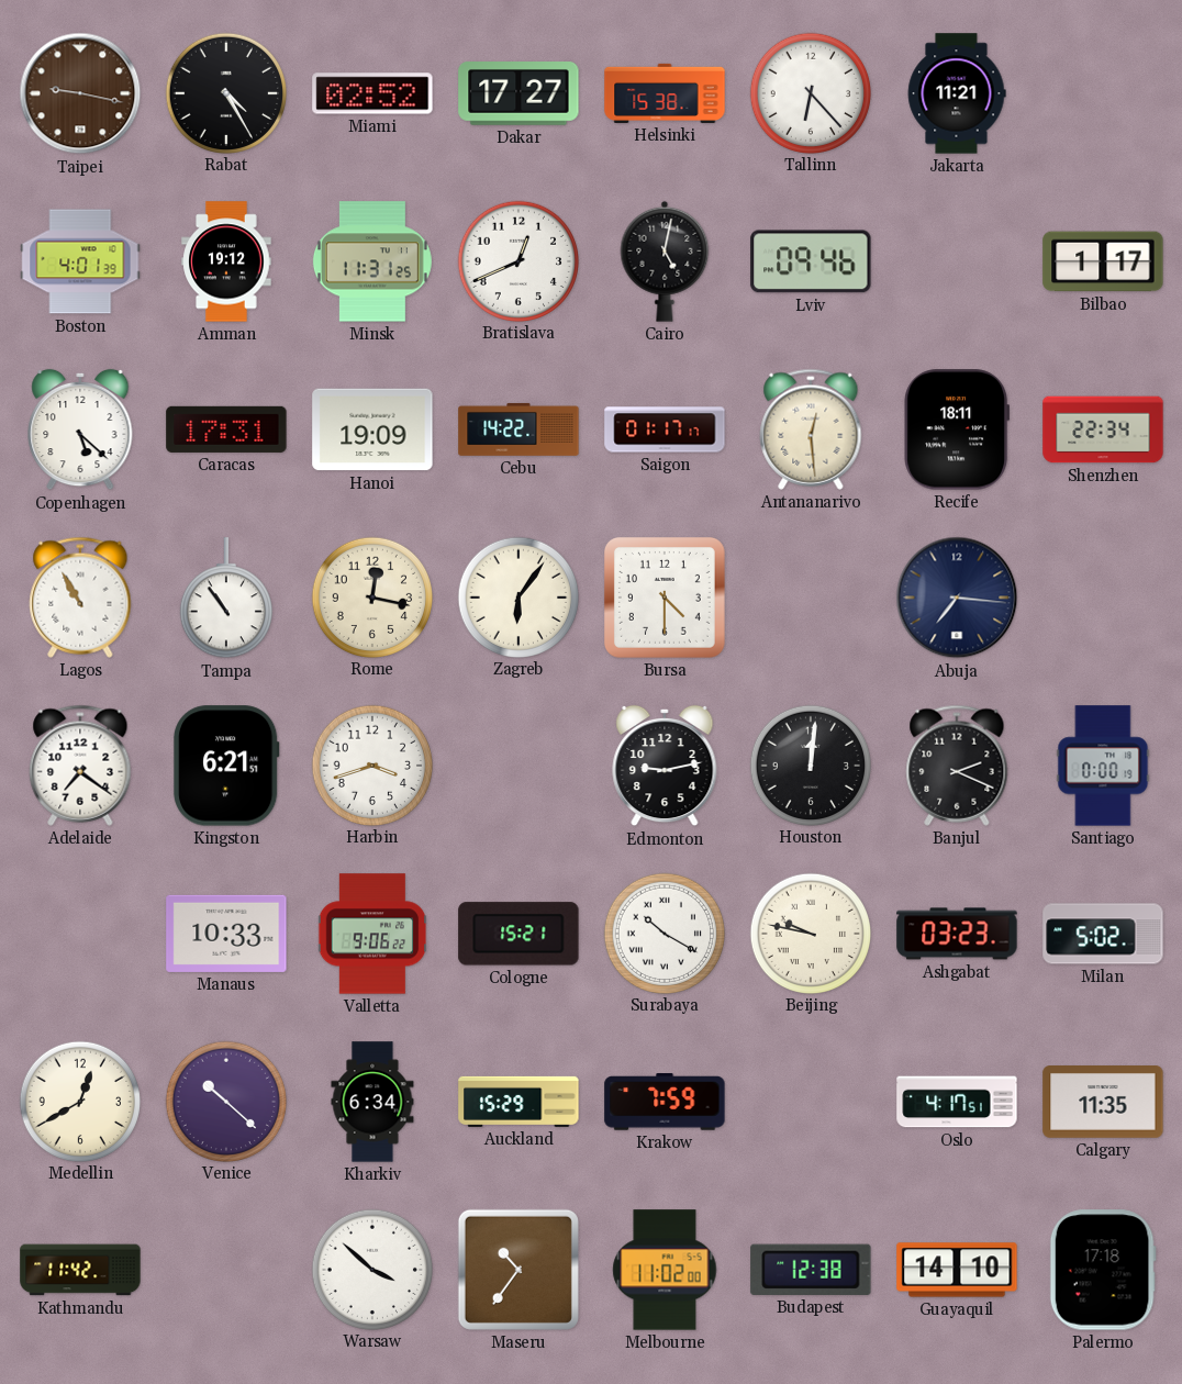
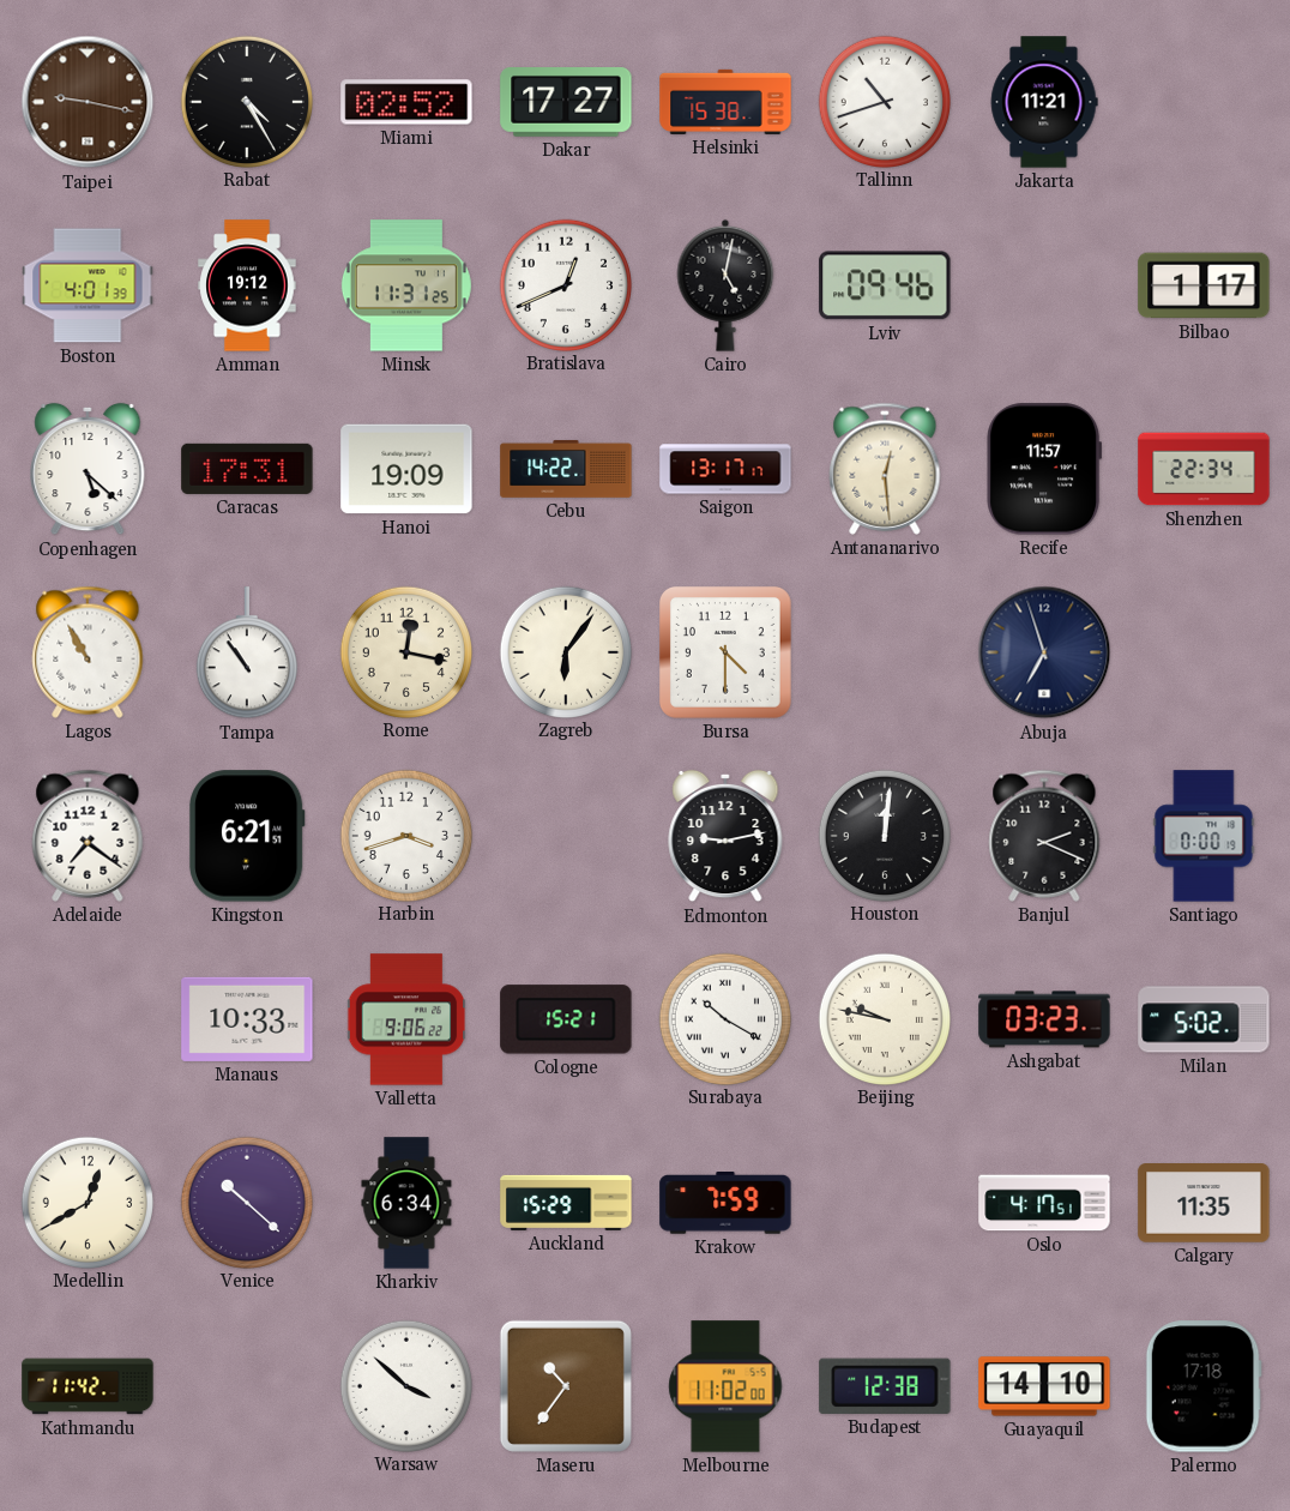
Tallinn: 6:23 -> 10:42 (884, 101)
Saigon: 01:17 -> 13:17 (725, 469)
Recife: 18:11 -> 11:57 (1043, 469)
Abuja: 7:16 -> 6:57 (1044, 652)
